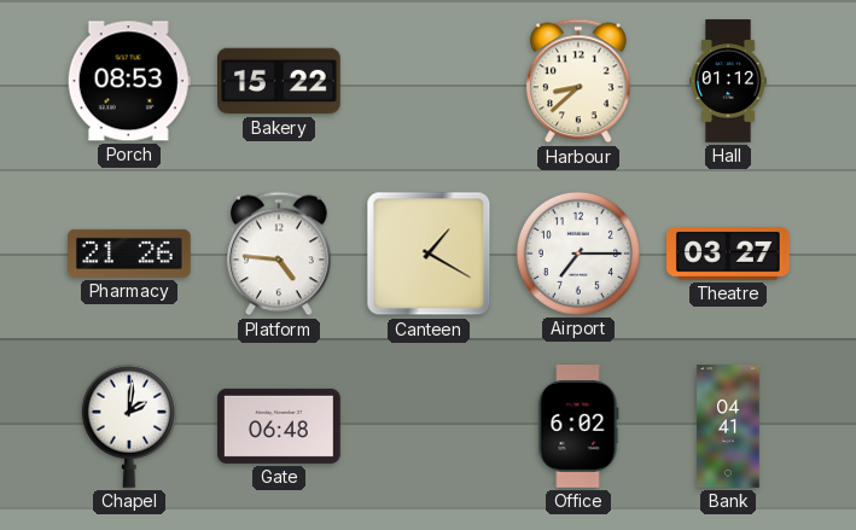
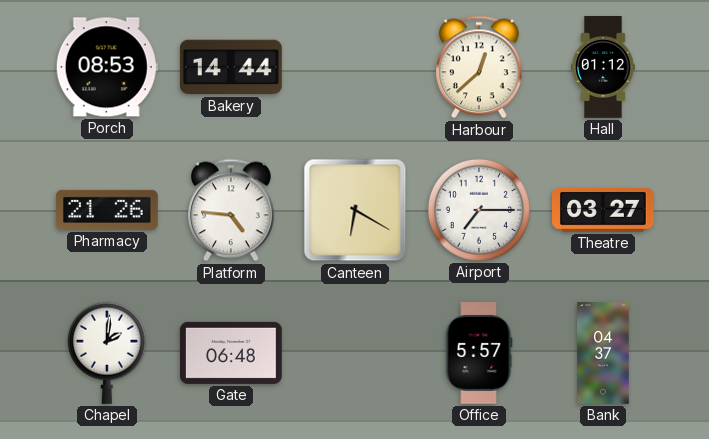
Bakery: 15:22 -> 14:44 (231, 67)
Harbour: 8:38 -> 12:38 (480, 67)
Canteen: 1:20 -> 6:20 (355, 210)
Office: 6:02 -> 5:57 (479, 354)
Bank: 04:41 -> 04:37 (603, 353)
